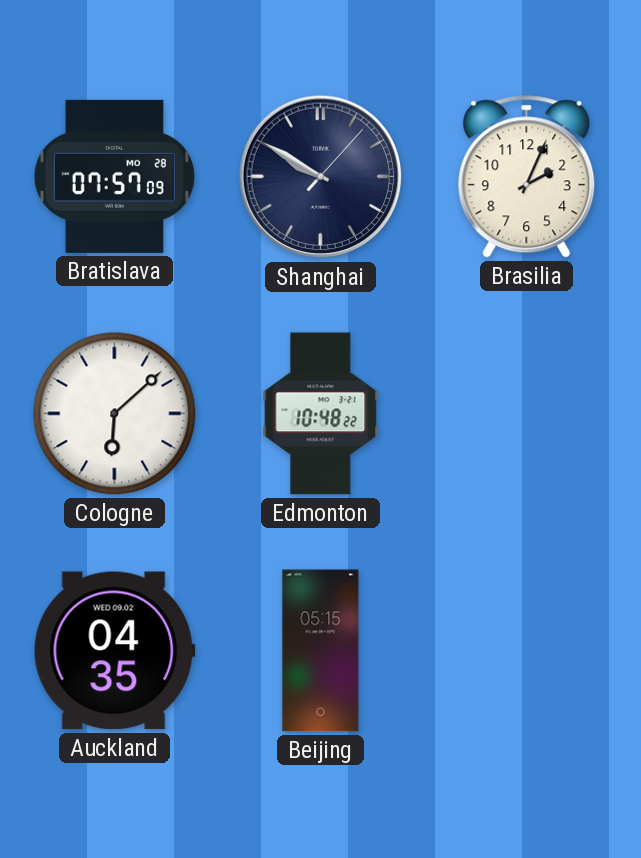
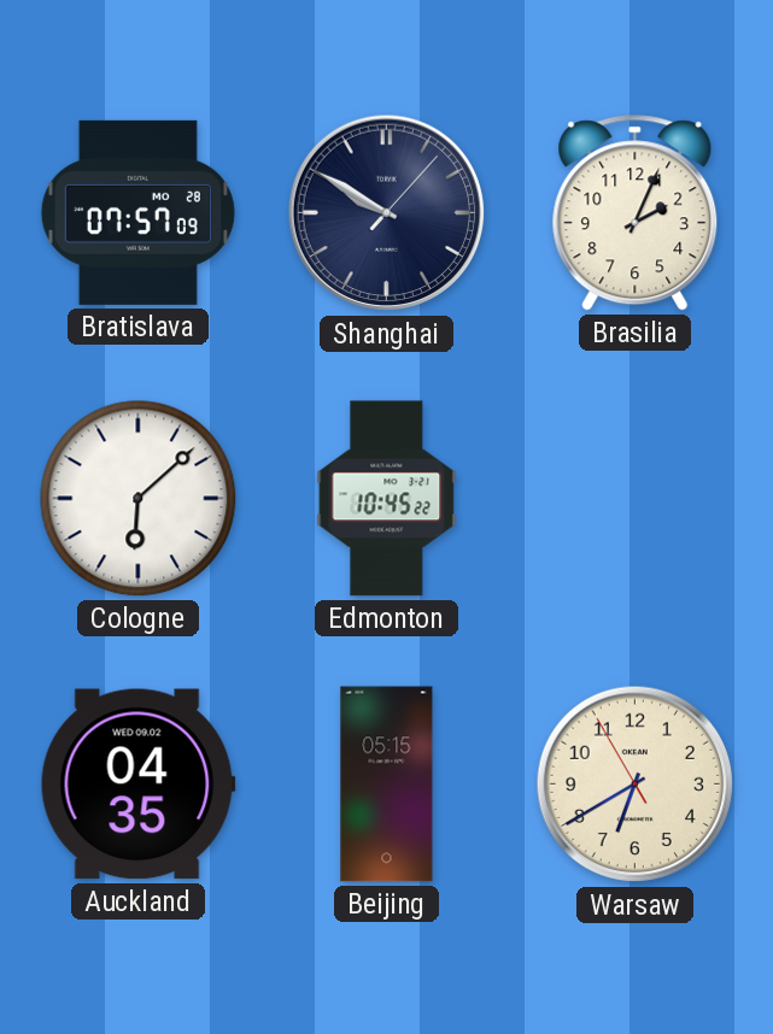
Edmonton: 10:48 -> 10:45 (387, 499)
Warsaw: none -> 6:39 (636, 785)
